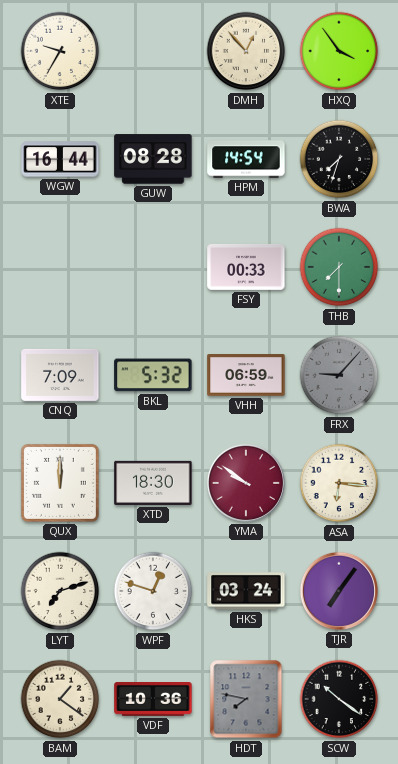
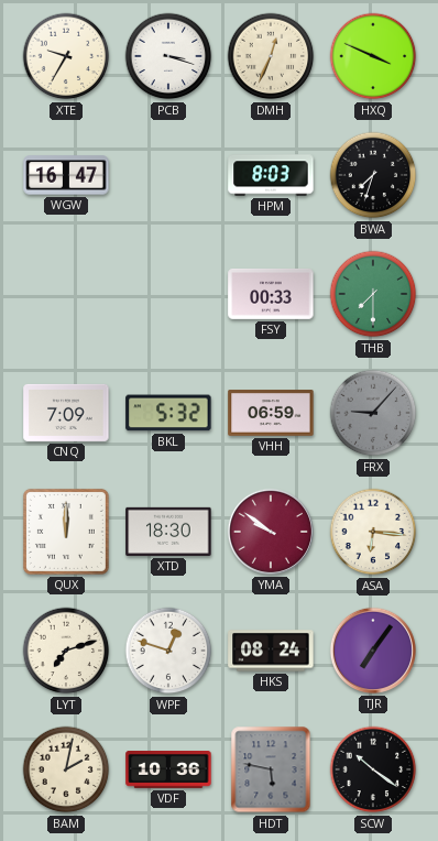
PCB: none -> 3:18 (168, 56)
DMH: 12:53 -> 12:34 (271, 56)
HXQ: 3:54 -> 3:49 (373, 56)
WGW: 16:44 -> 16:47 (66, 175)
GUW: 08:28 -> none (153, 159)
HPM: 14:54 -> 8:03 (271, 175)
HKS: 03:24 -> 08:24 (271, 651)
BAM: 1:21 -> 2:02 (66, 769)
HDT: 7:47 -> 5:47 (271, 769)
